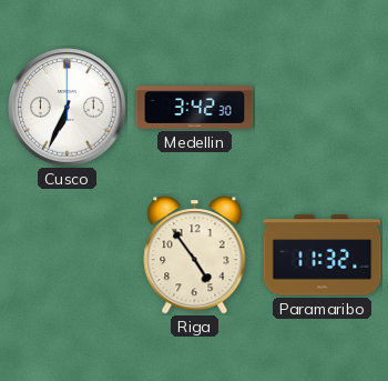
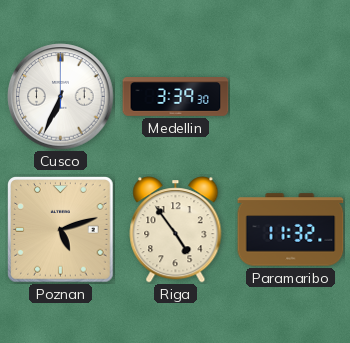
Medellin: 3:42 -> 3:39 (176, 97)
Poznan: none -> 5:12 (61, 230)
